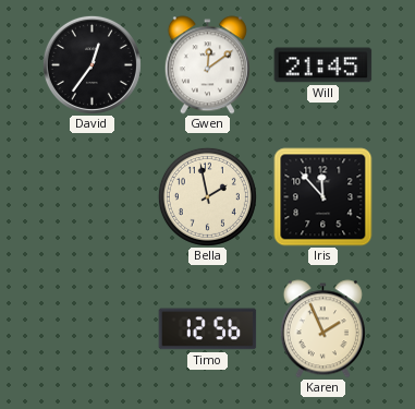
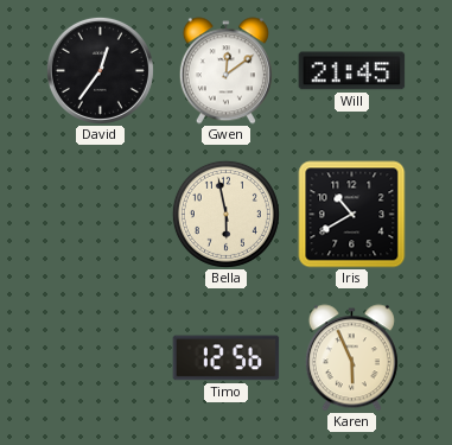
Bella: 1:58 -> 5:58 (225, 214)
Iris: 11:53 -> 10:40 (352, 215)
Karen: 1:56 -> 5:56 (351, 358)
